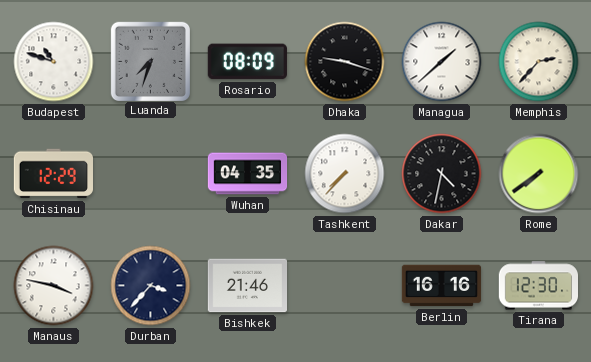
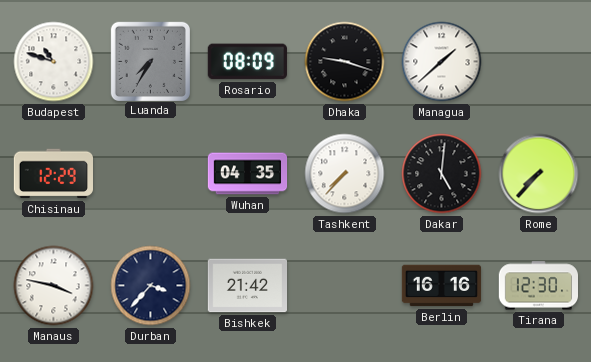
Luanda: 7:33 -> 7:35 (150, 61)
Memphis: 2:37 -> none (539, 62)
Dakar: 4:32 -> 5:01 (442, 174)
Rome: 7:39 -> 7:37 (539, 174)
Bishkek: 21:46 -> 21:42 (247, 286)
